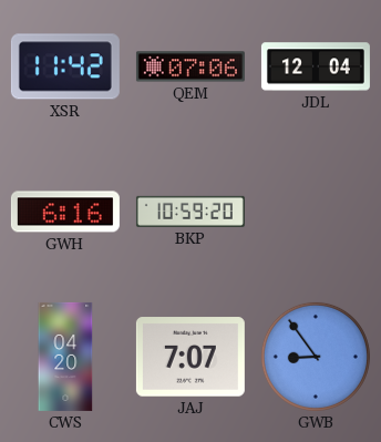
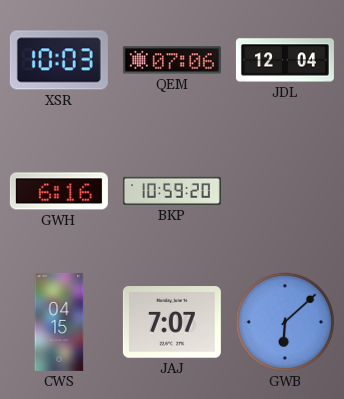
XSR: 11:42 -> 10:03 (59, 60)
CWS: 04:20 -> 04:15 (59, 322)
GWB: 8:54 -> 6:08 (285, 322)
